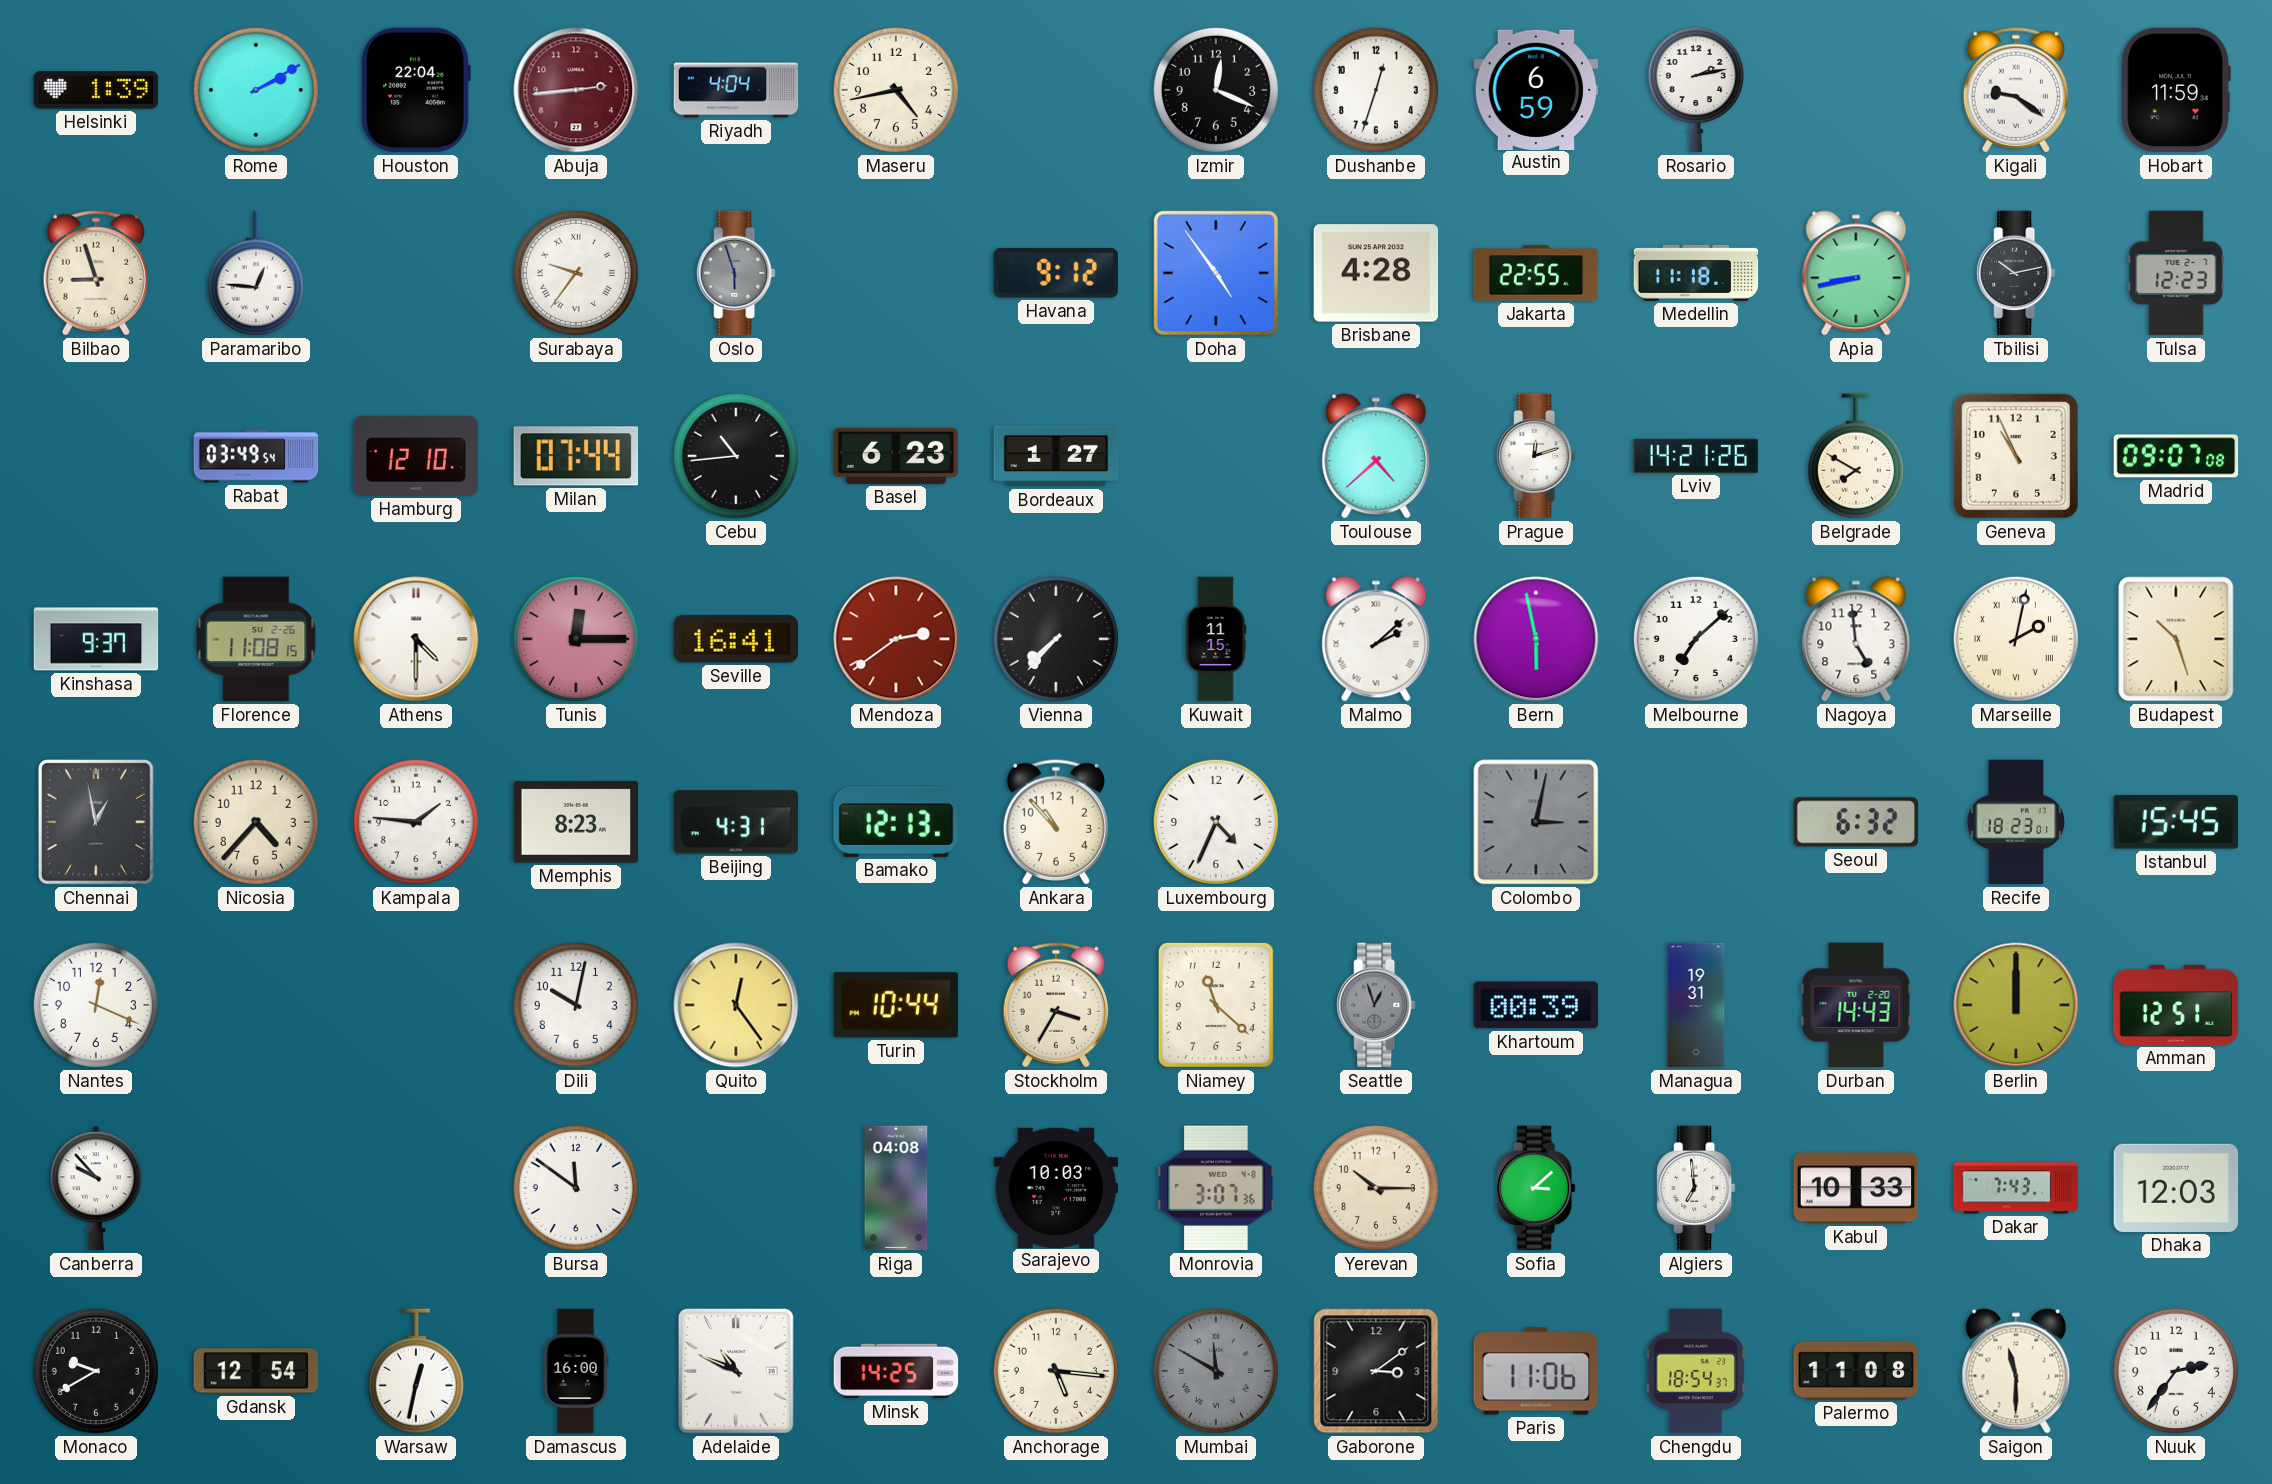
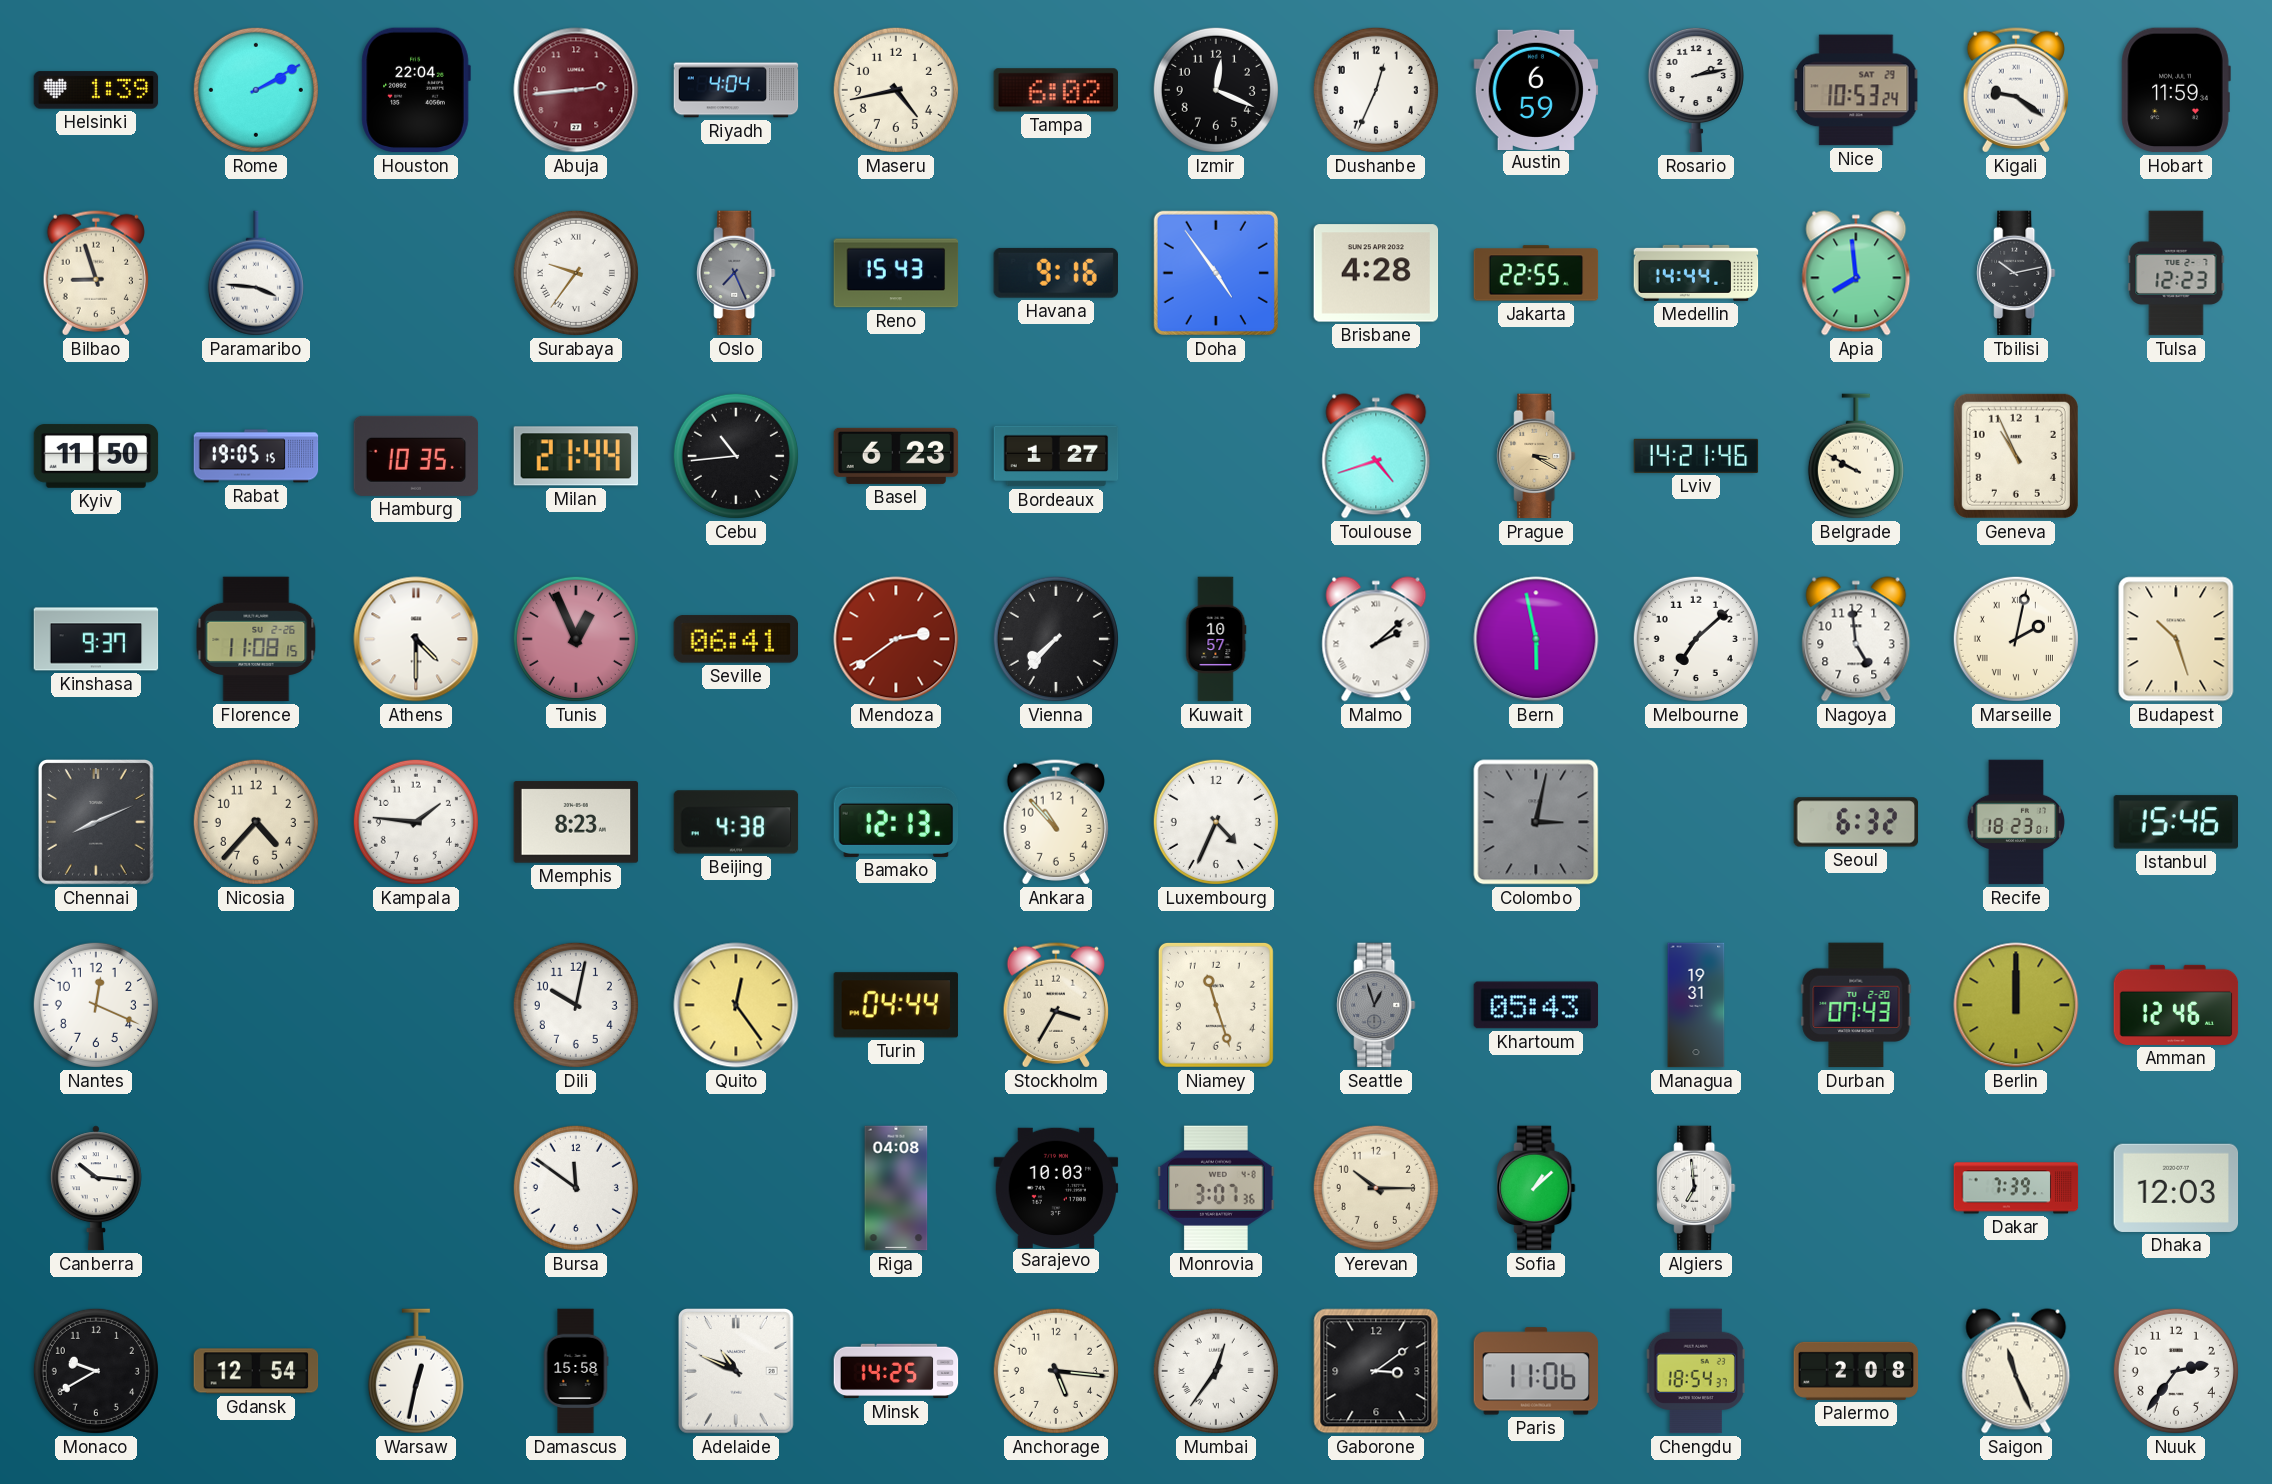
Tampa: none -> 6:02 (1055, 90)
Dushanbe: 12:33 -> 12:34 (1376, 90)
Nice: none -> 10:53 (1856, 90)
Paramaribo: 12:46 -> 3:46 (256, 273)
Oslo: 5:57 -> 7:26 (736, 273)
Reno: none -> 15:43 (896, 273)
Havana: 9:12 -> 9:16 (1056, 273)
Medellin: 11:18 -> 14:44 (1696, 273)
Apia: 8:43 -> 7:59 (1856, 273)
Kyiv: none -> 11:50 (96, 456)
Rabat: 03:49 -> 19:05 (256, 456)
Hamburg: 12:10 -> 10:35 (416, 456)
Milan: 07:44 -> 21:44 (576, 456)
Toulouse: 4:38 -> 4:42 (1376, 456)
Prague: 12:12 -> 3:20 (1536, 456)
Prague dial: white -> champagne (1536, 456)
Lviv: 14:21:26 -> 14:21:46 (1696, 456)
Belgrade: 7:50 -> 9:50 (1856, 456)
Madrid: 09:07 -> none (2176, 456)
Tunis: 12:15 -> 12:56 (576, 639)
Seville: 16:41 -> 06:41 (735, 639)
Kuwait: 11:15 -> 10:57 (1216, 639)
Chennai: 12:58 -> 8:11 (97, 823)
Beijing: 4:31 -> 4:38 (736, 822)
Istanbul: 15:45 -> 15:46 (2175, 822)
Turin: 10:44 -> 04:44 (895, 1005)
Niamey: 11:22 -> 11:27 (1216, 1005)
Khartoum: 00:39 -> 05:43 (1536, 1005)
Durban: 14:43 -> 07:43 (1856, 1005)
Amman: 12:51 -> 12:46 (2176, 1005)
Canberra: 9:53 -> 10:16 (96, 1188)
Sofia: 3:08 -> 1:08 (1536, 1188)
Kabul: 10:33 -> none (1856, 1188)
Dakar: 7:43 -> 7:39 (2016, 1188)
Damascus: 16:00 -> 15:58 (576, 1371)
Mumbai: 11:50 -> 12:36 (1216, 1371)
Mumbai dial: grey -> white (1216, 1371)
Palermo: 11:08 -> 2:08 (1856, 1371)
Saigon: 11:30 -> 11:26 (2016, 1371)
